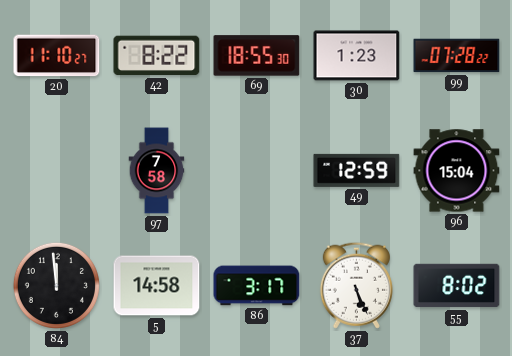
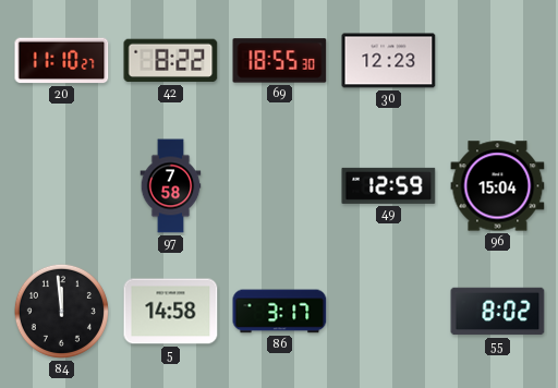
30: 1:23 -> 12:23 (389, 61)
99: 07:28 -> none (457, 56)
37: 5:26 -> none (356, 285)
